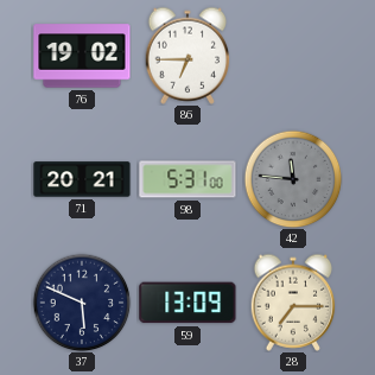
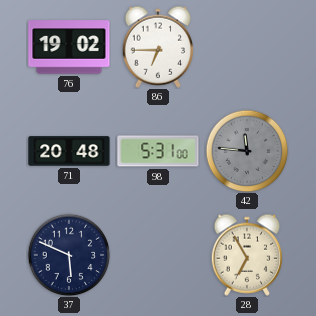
71: 20:21 -> 20:48 (69, 151)
59: 13:09 -> none (188, 303)
28: 7:15 -> 6:55 (247, 255)
